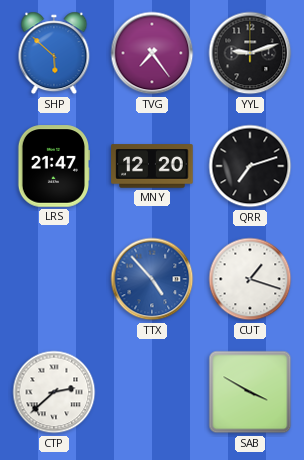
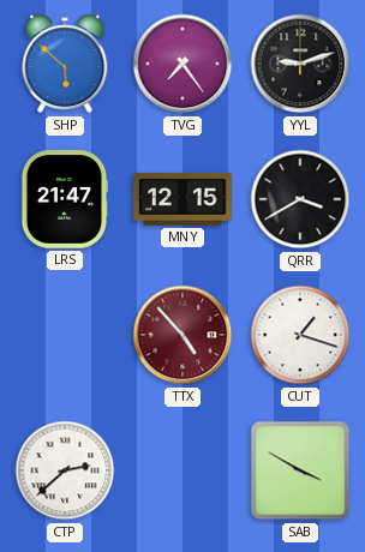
MNY: 12:20 -> 12:15 (182, 199)
QRR: 7:12 -> 3:40 (300, 199)
TTX dial: blue -> burgundy (182, 335)
